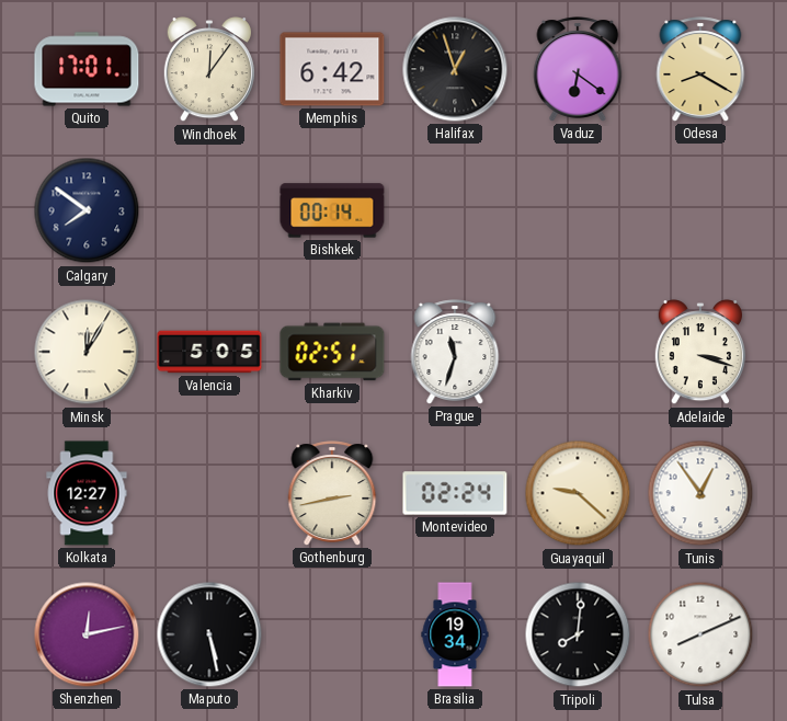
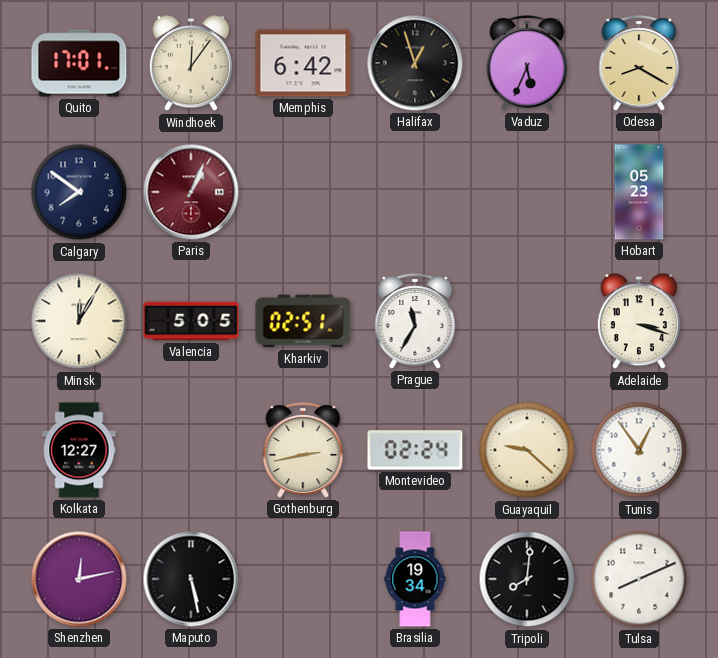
Vaduz: 6:21 -> 5:34 (527, 63)
Paris: none -> 1:04 (191, 192)
Bishkek: 00:14 -> none (332, 210)
Hobart: none -> 05:23 (639, 192)
Prague: 11:33 -> 11:35 (415, 321)
